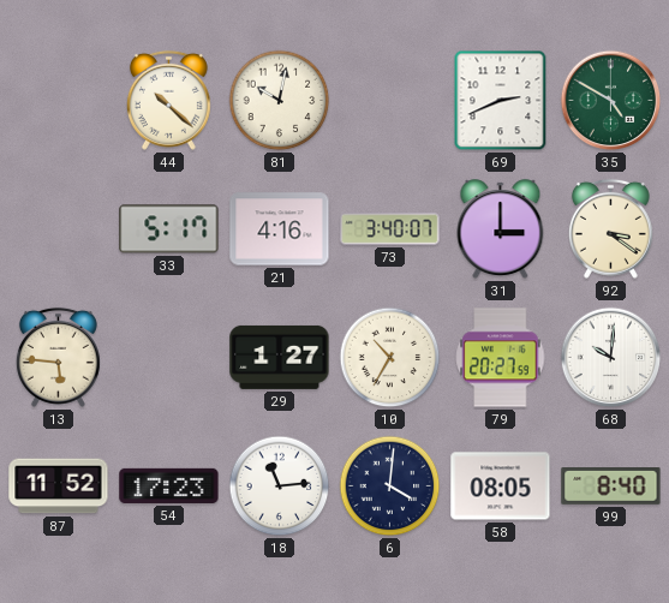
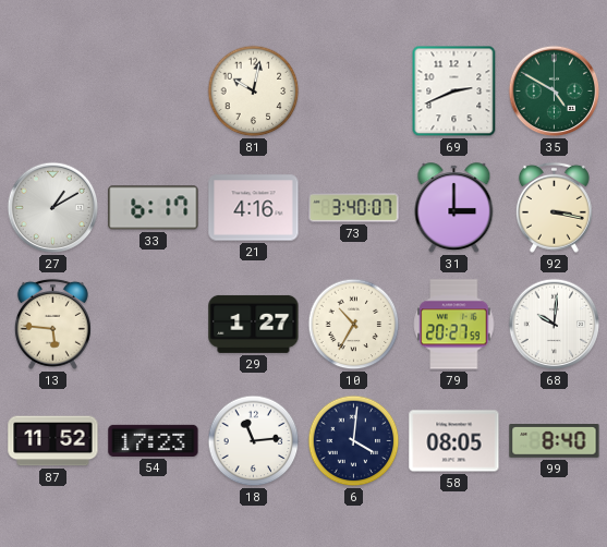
44: 10:22 -> none (168, 100)
27: none -> 1:10 (53, 208)
33: 5:17 -> 6:17 (154, 208)
92: 3:21 -> 3:17 (554, 207)
